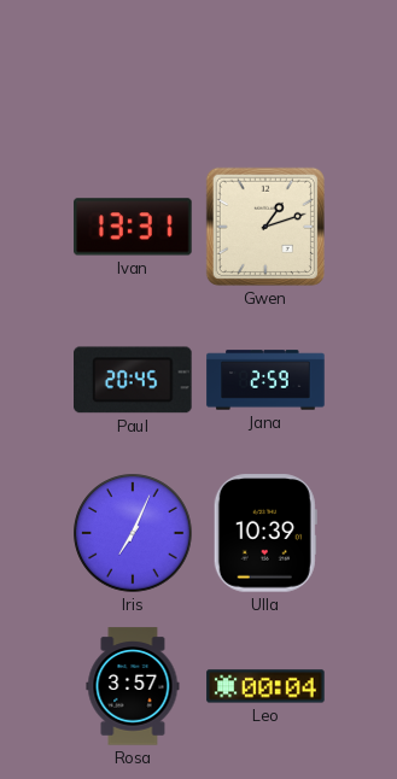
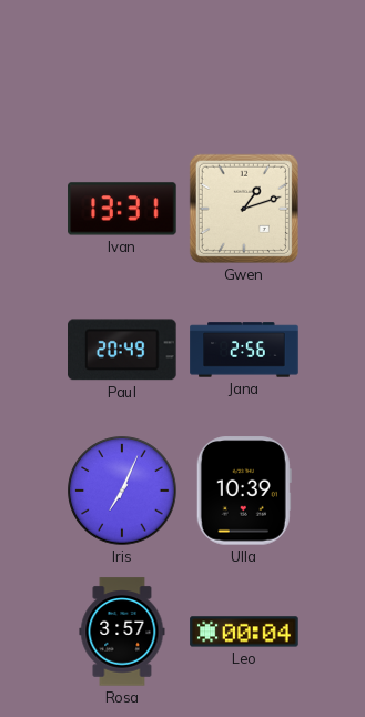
Paul: 20:45 -> 20:49 (123, 350)
Jana: 2:59 -> 2:56 (244, 350)
